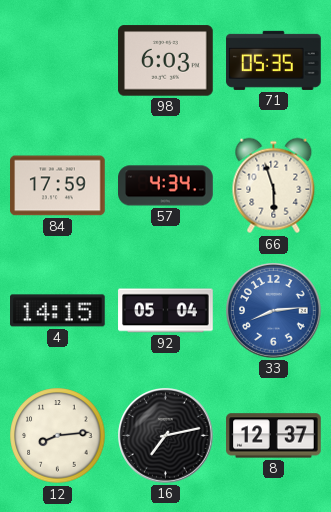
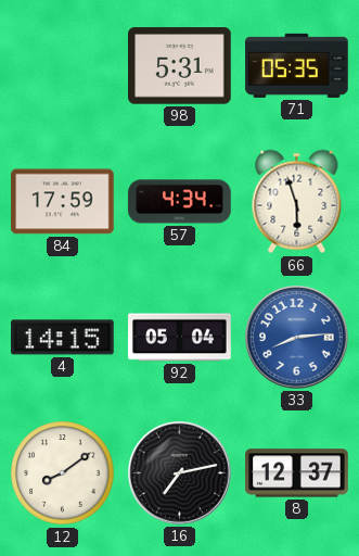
98: 6:03 -> 5:31 (180, 66)
12: 8:14 -> 8:09 (63, 473)
